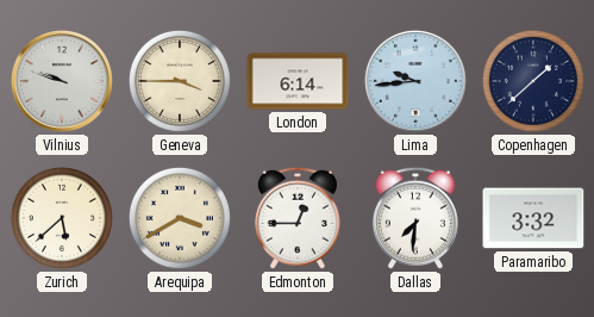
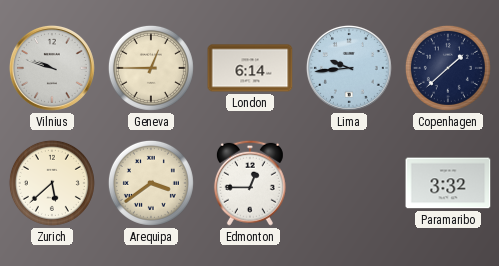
Geneva: 3:45 -> 12:45 (151, 68)
Arequipa: 3:40 -> 3:39 (151, 183)
Dallas: 7:31 -> none (415, 218)
